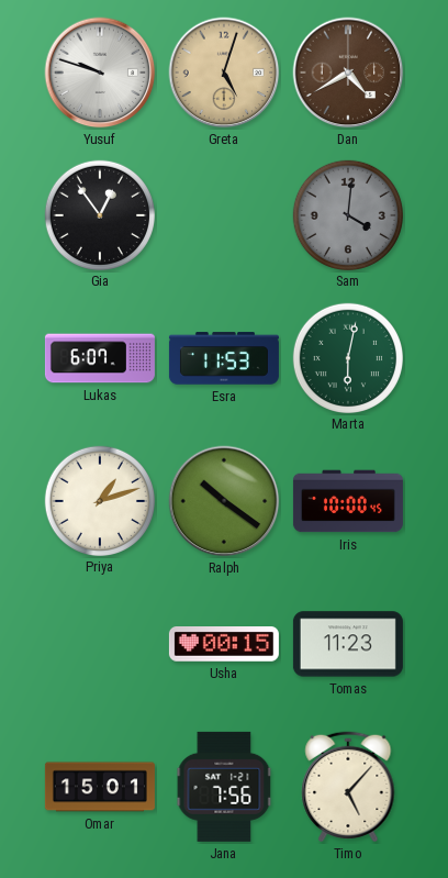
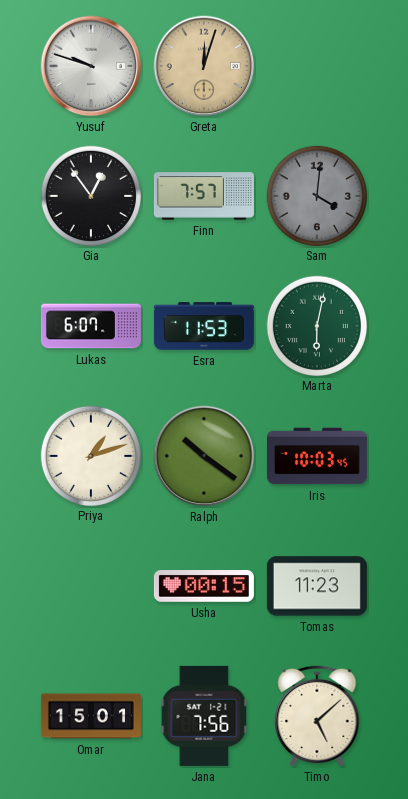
Greta: 5:03 -> 12:03 (204, 66)
Dan: 4:40 -> none (348, 73)
Finn: none -> 7:57 (204, 196)
Iris: 10:00 -> 10:03 (317, 456)
Timo: 5:07 -> 5:08 (317, 716)
